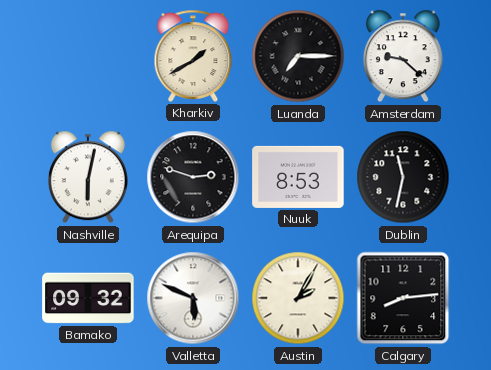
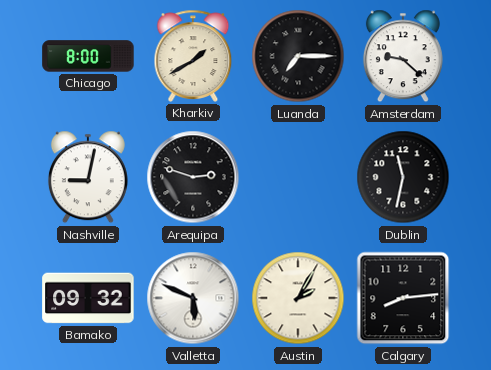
Chicago: none -> 8:00 (88, 56)
Nashville: 6:02 -> 9:02 (88, 177)
Nuuk: 8:53 -> none (298, 177)
